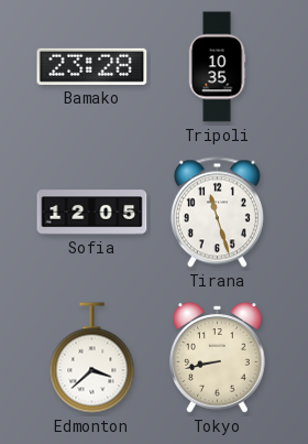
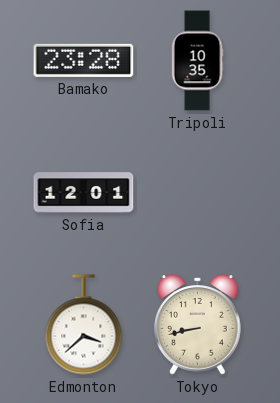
Sofia: 12:05 -> 12:01 (84, 193)
Tirana: 11:27 -> none (217, 213)
